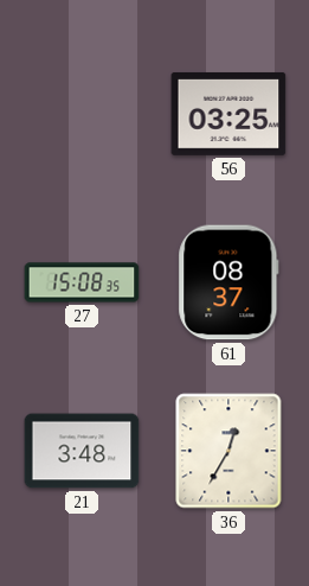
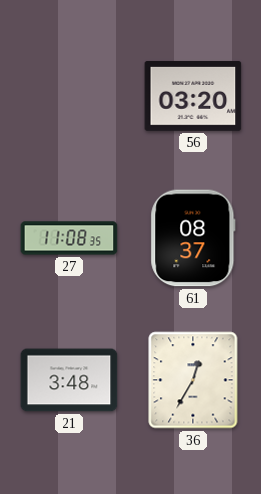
56: 03:25 -> 03:20 (193, 96)
27: 15:08 -> 11:08 (69, 238)
